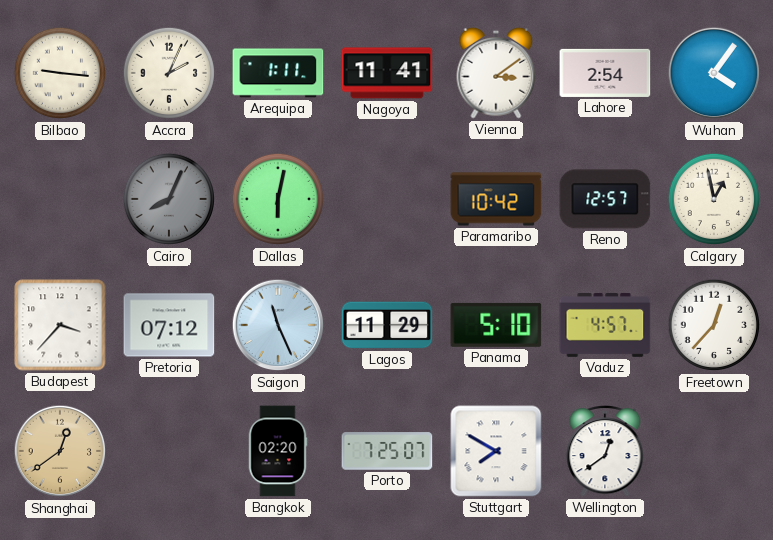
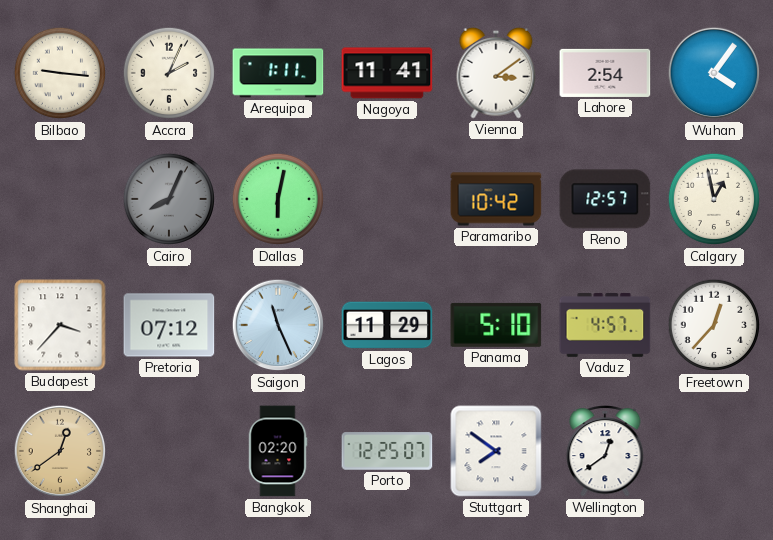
Porto: 7:25 -> 12:25 (387, 451)
Stuttgart: 7:50 -> 7:51 (496, 451)
